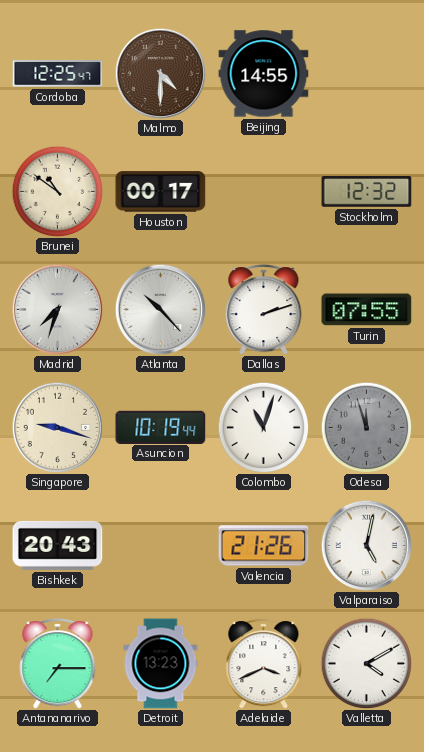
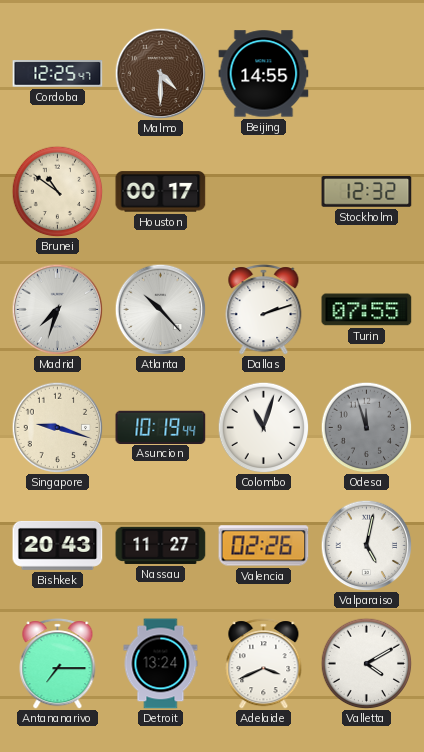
Nassau: none -> 11:27 (161, 545)
Valencia: 21:26 -> 02:26 (264, 546)
Detroit: 13:23 -> 13:24 (161, 664)
